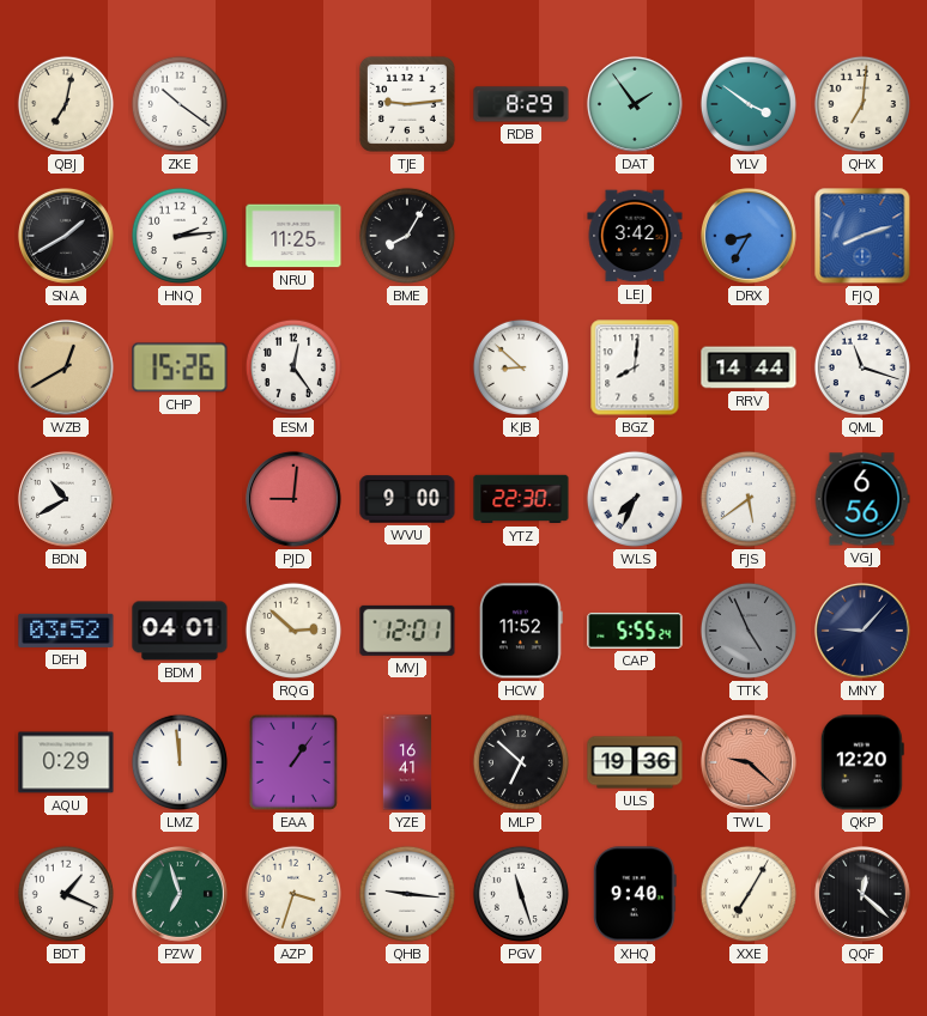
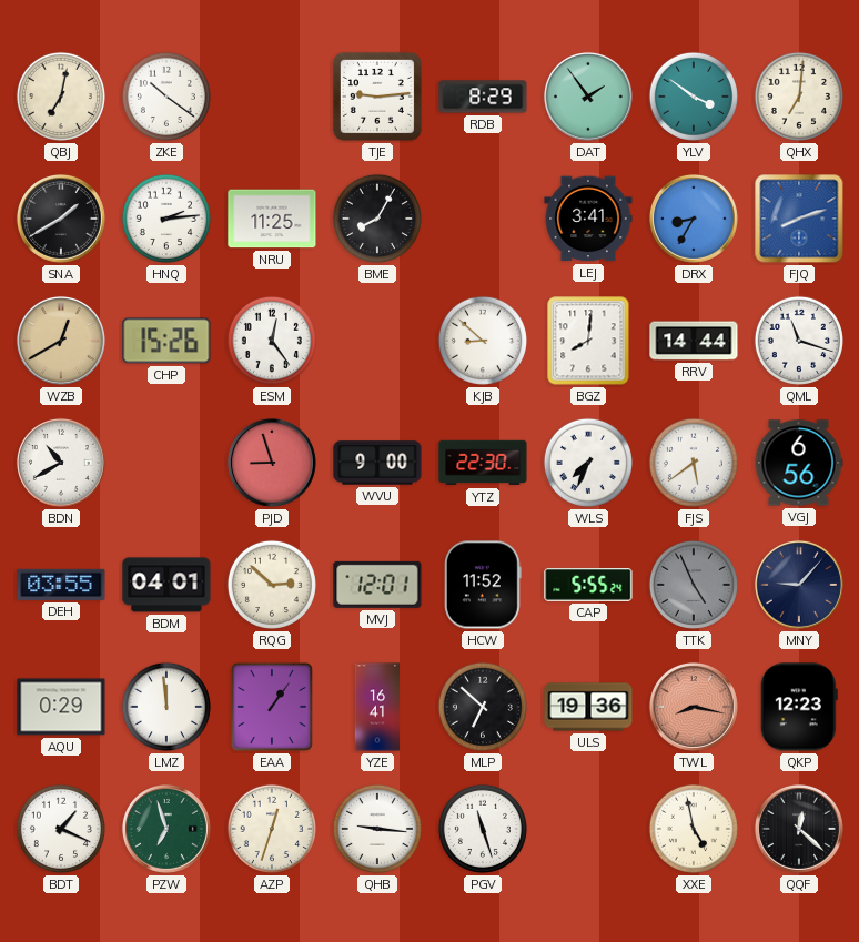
LEJ: 3:42 -> 3:41 (588, 219)
PJD: 9:01 -> 8:57 (272, 463)
DEH: 03:52 -> 03:55 (61, 585)
TWL: 9:22 -> 8:17 (694, 707)
QKP: 12:20 -> 12:23 (799, 707)
AZP: 3:33 -> 12:33 (272, 829)
XHQ: 9:40 -> none (635, 894)
XXE: 7:05 -> 4:58 (694, 829)
